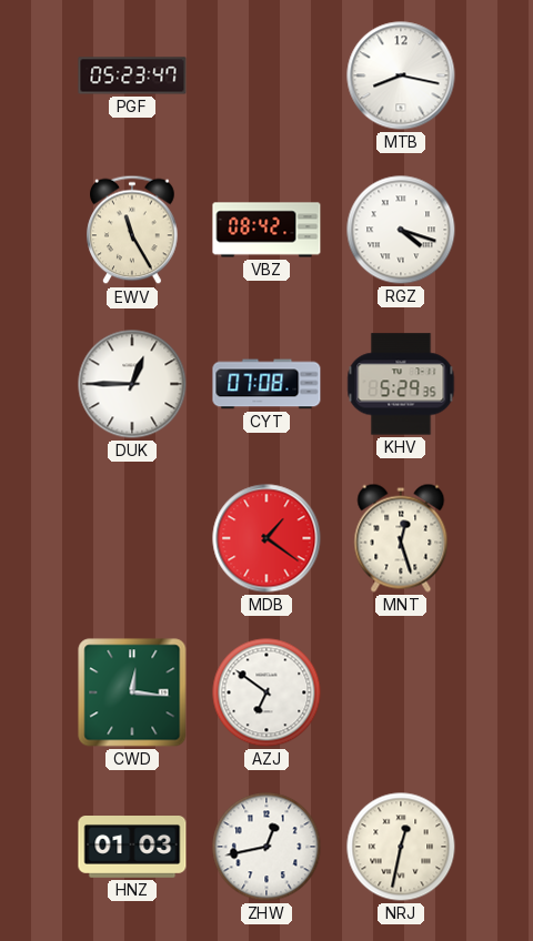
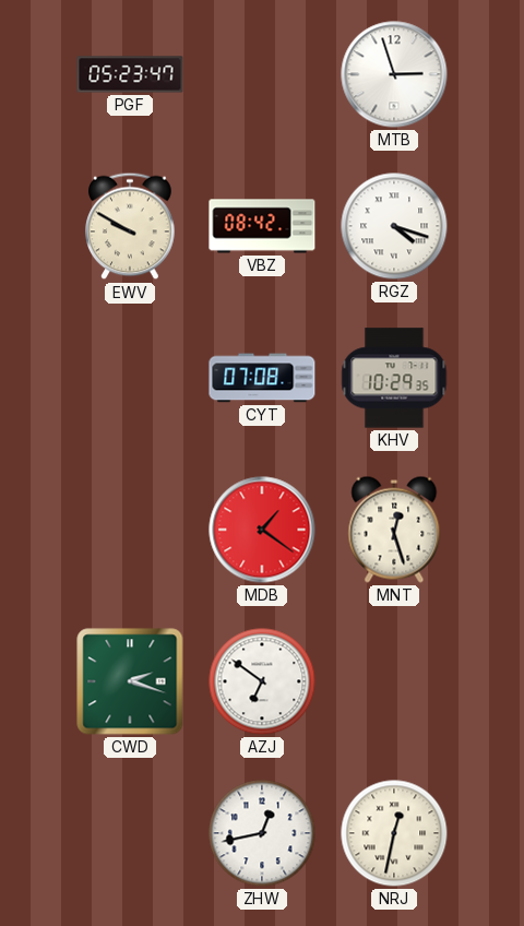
MTB: 8:17 -> 2:57 (394, 74)
EWV: 11:25 -> 9:50 (130, 226)
DUK: 12:45 -> none (132, 384)
KHV: 5:29 -> 10:29 (394, 378)
CWD: 12:16 -> 2:18 (130, 681)
HNZ: 01:03 -> none (132, 848)
